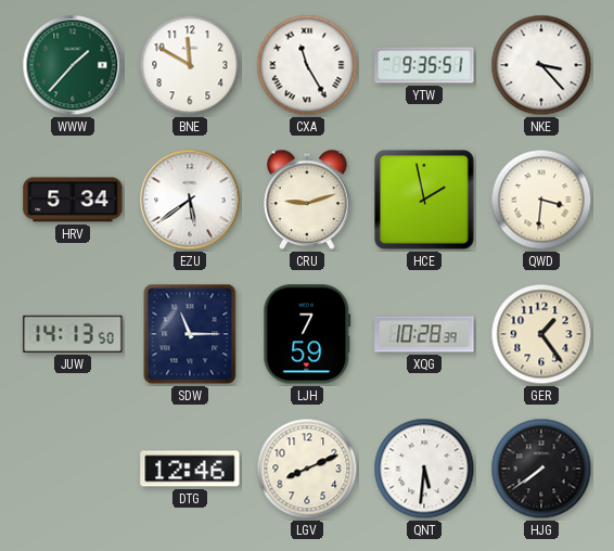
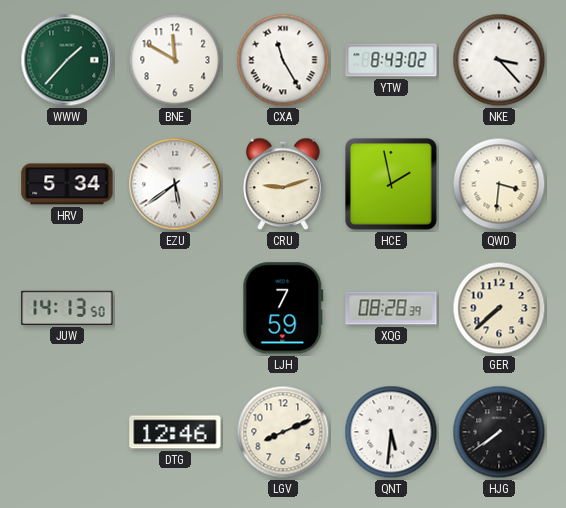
YTW: 9:35 -> 8:43 (391, 60)
SDW: 11:15 -> none (190, 334)
XQG: 10:28 -> 08:28 (391, 308)
GER: 1:24 -> 7:38 (499, 308)
